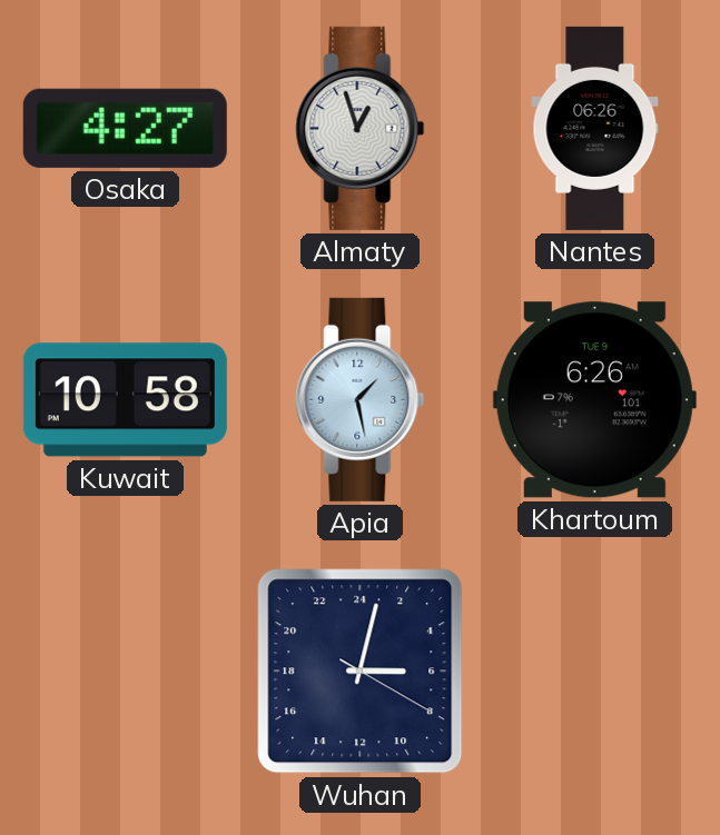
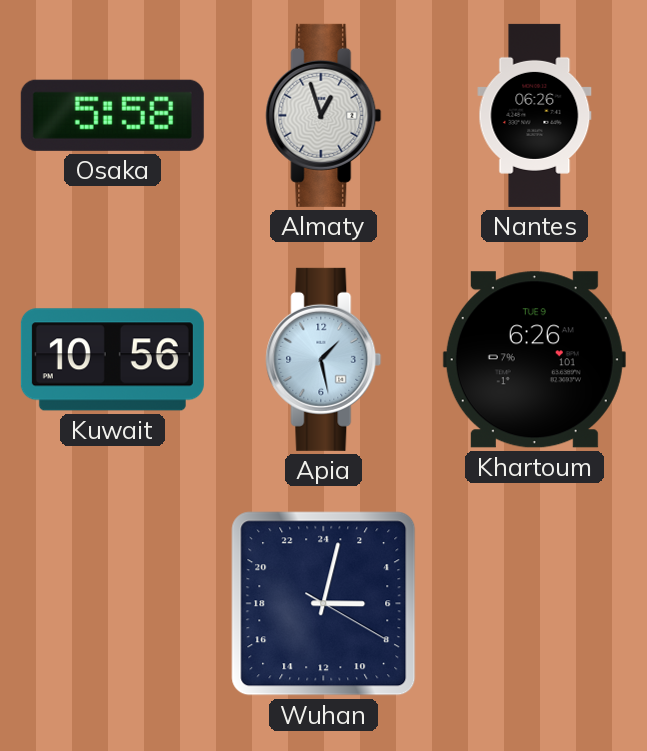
Osaka: 4:27 -> 5:58 (112, 115)
Kuwait: 10:58 -> 10:56 (112, 360)
